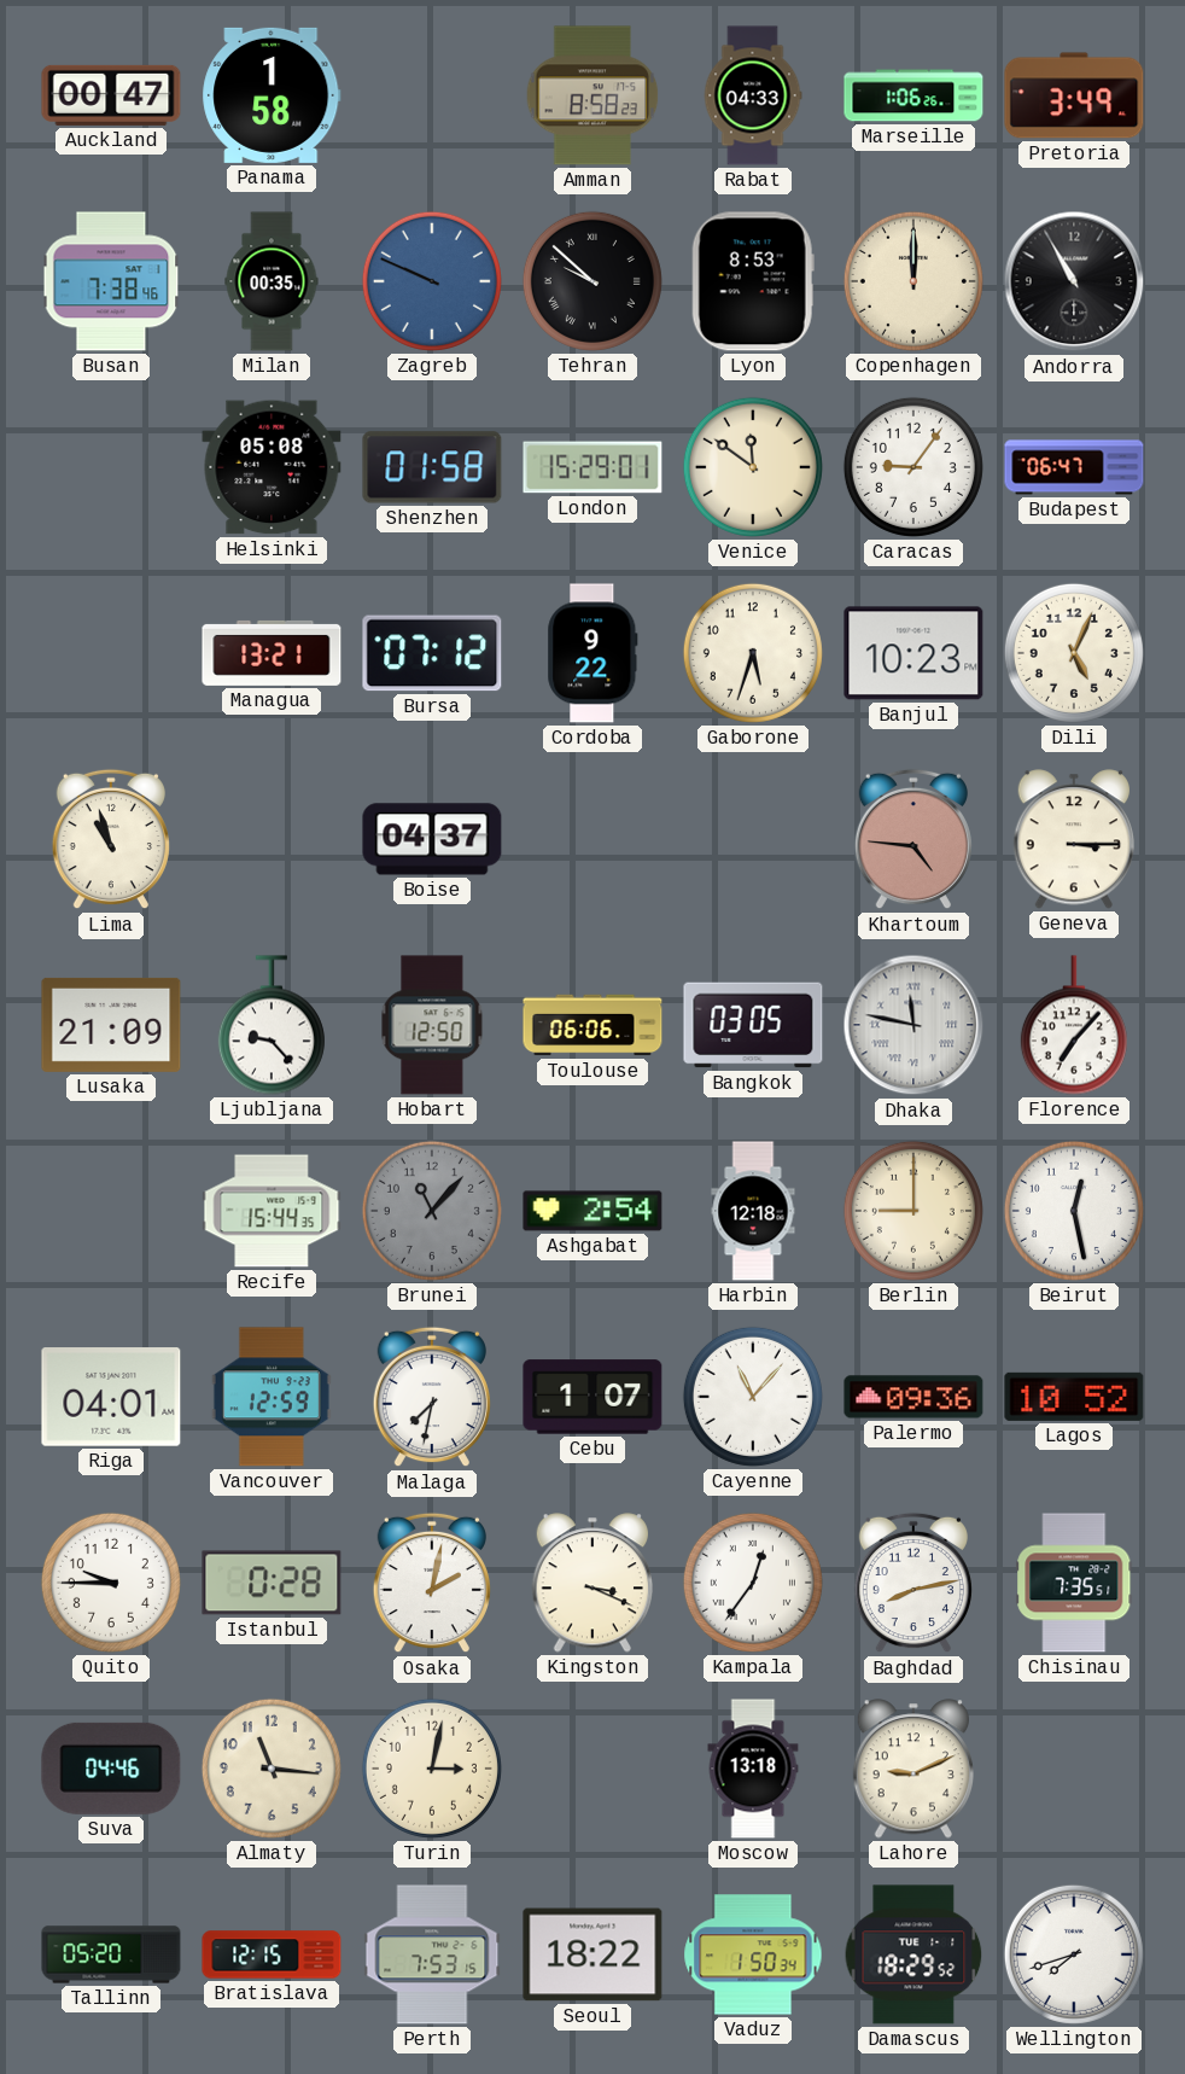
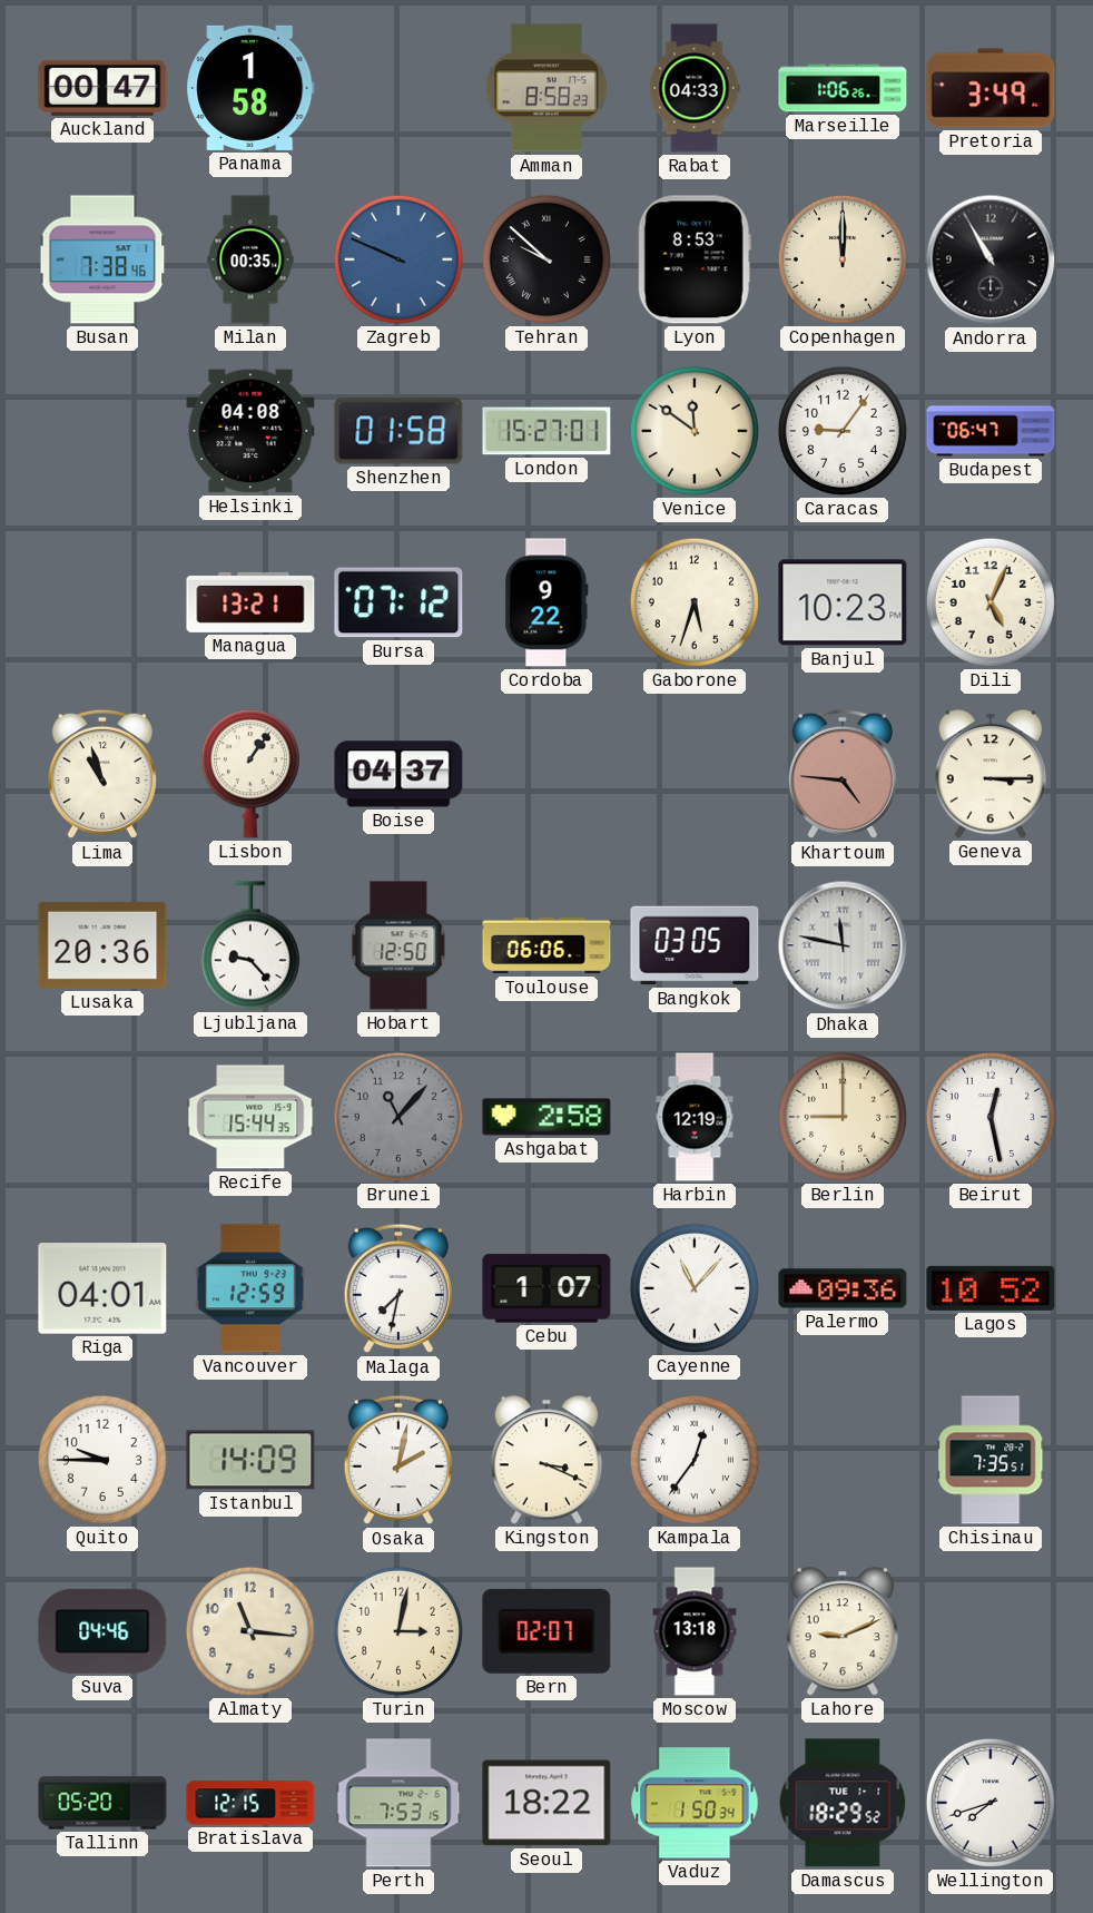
Helsinki: 05:08 -> 04:08 (250, 431)
London: 15:29 -> 15:27 (546, 431)
Lisbon: none -> 1:06 (250, 774)
Lusaka: 21:09 -> 20:36 (102, 945)
Florence: 7:07 -> none (1074, 1025)
Ashgabat: 2:54 -> 2:58 (546, 1117)
Harbin: 12:18 -> 12:19 (695, 1117)
Istanbul: 0:28 -> 14:09 (250, 1460)
Baghdad: 8:13 -> none (913, 1583)
Bern: none -> 02:07 (546, 1631)
